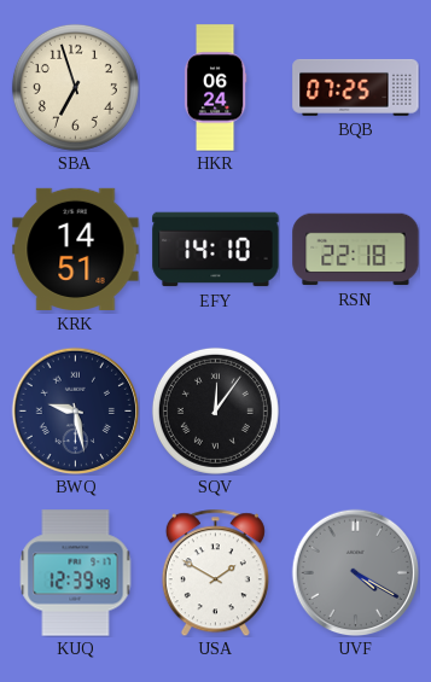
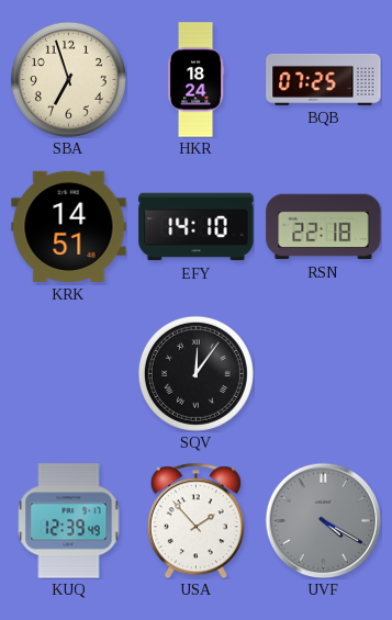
HKR: 06:24 -> 18:24 (195, 80)
BWQ: 9:28 -> none (75, 410)
USA: 1:50 -> 1:53 (195, 520)
